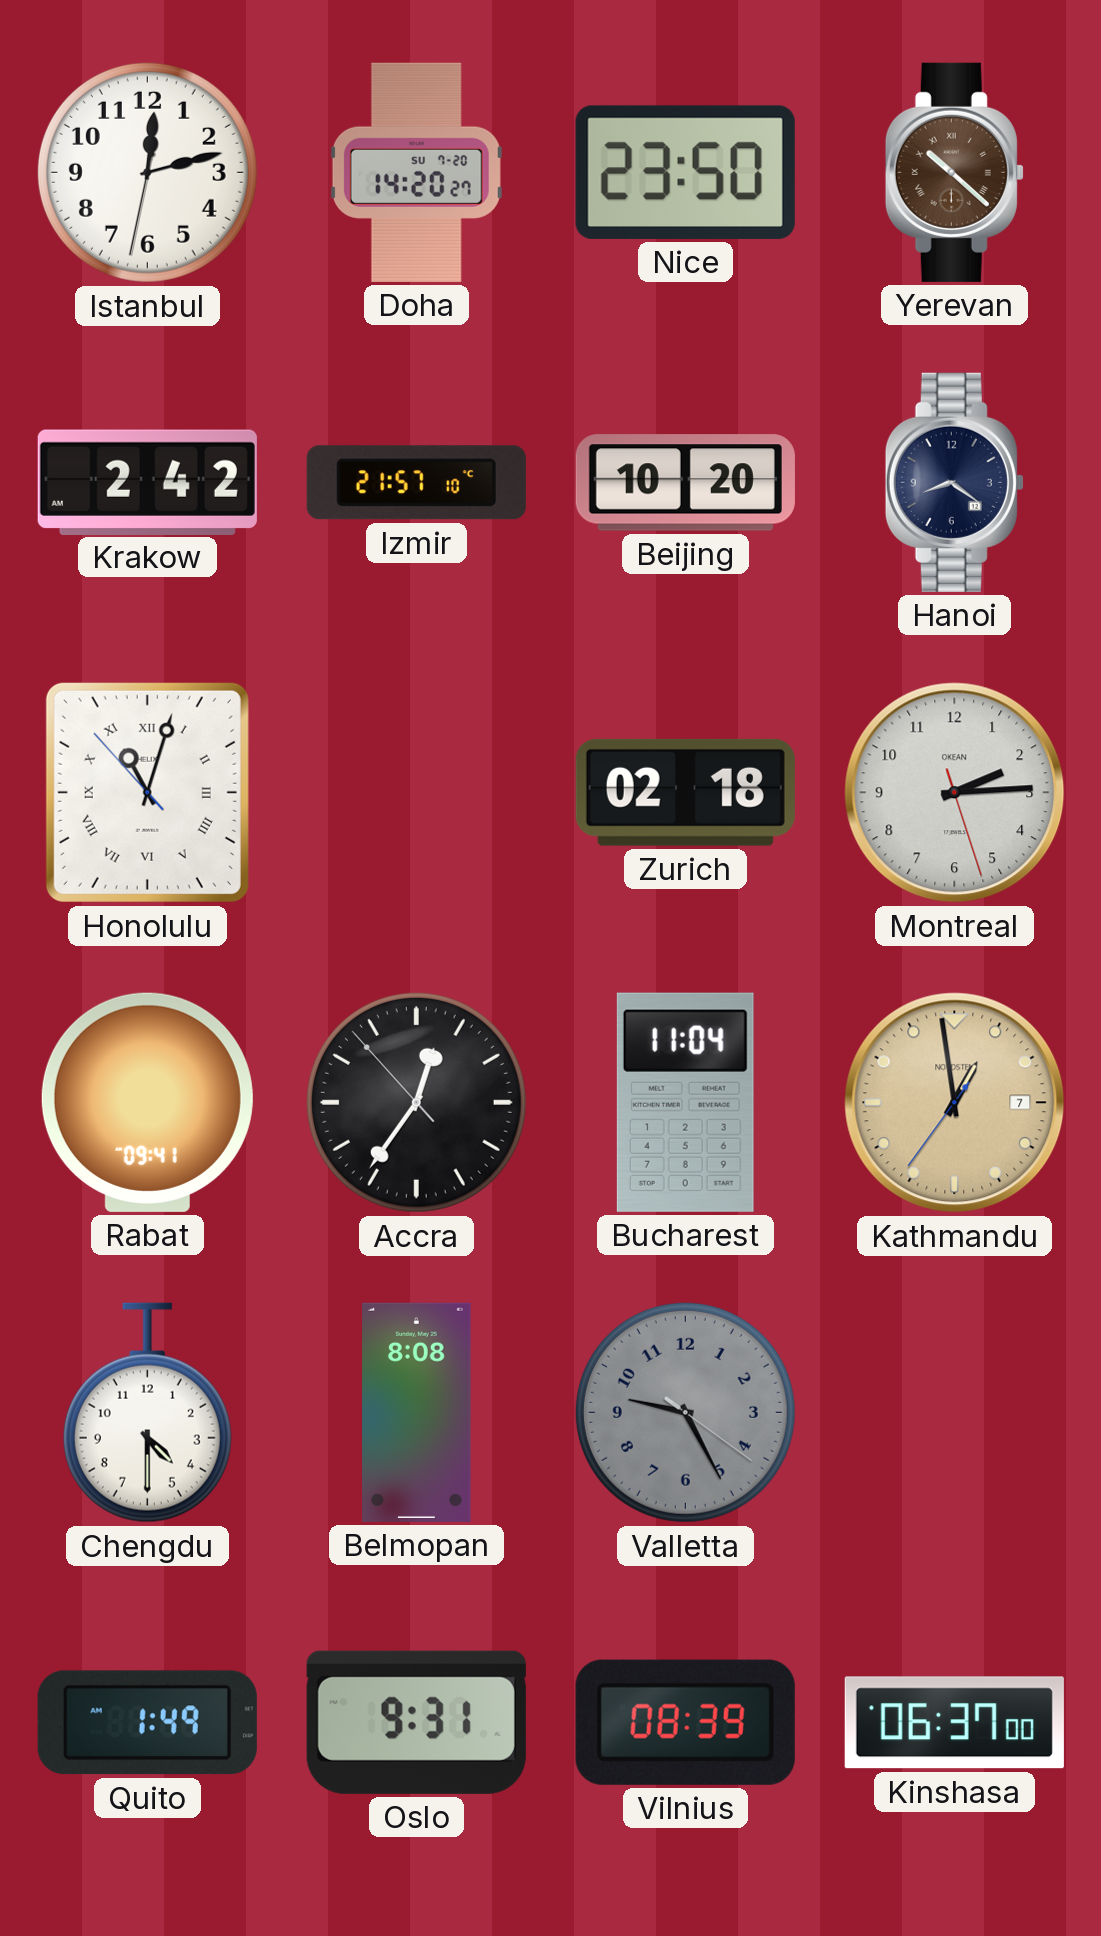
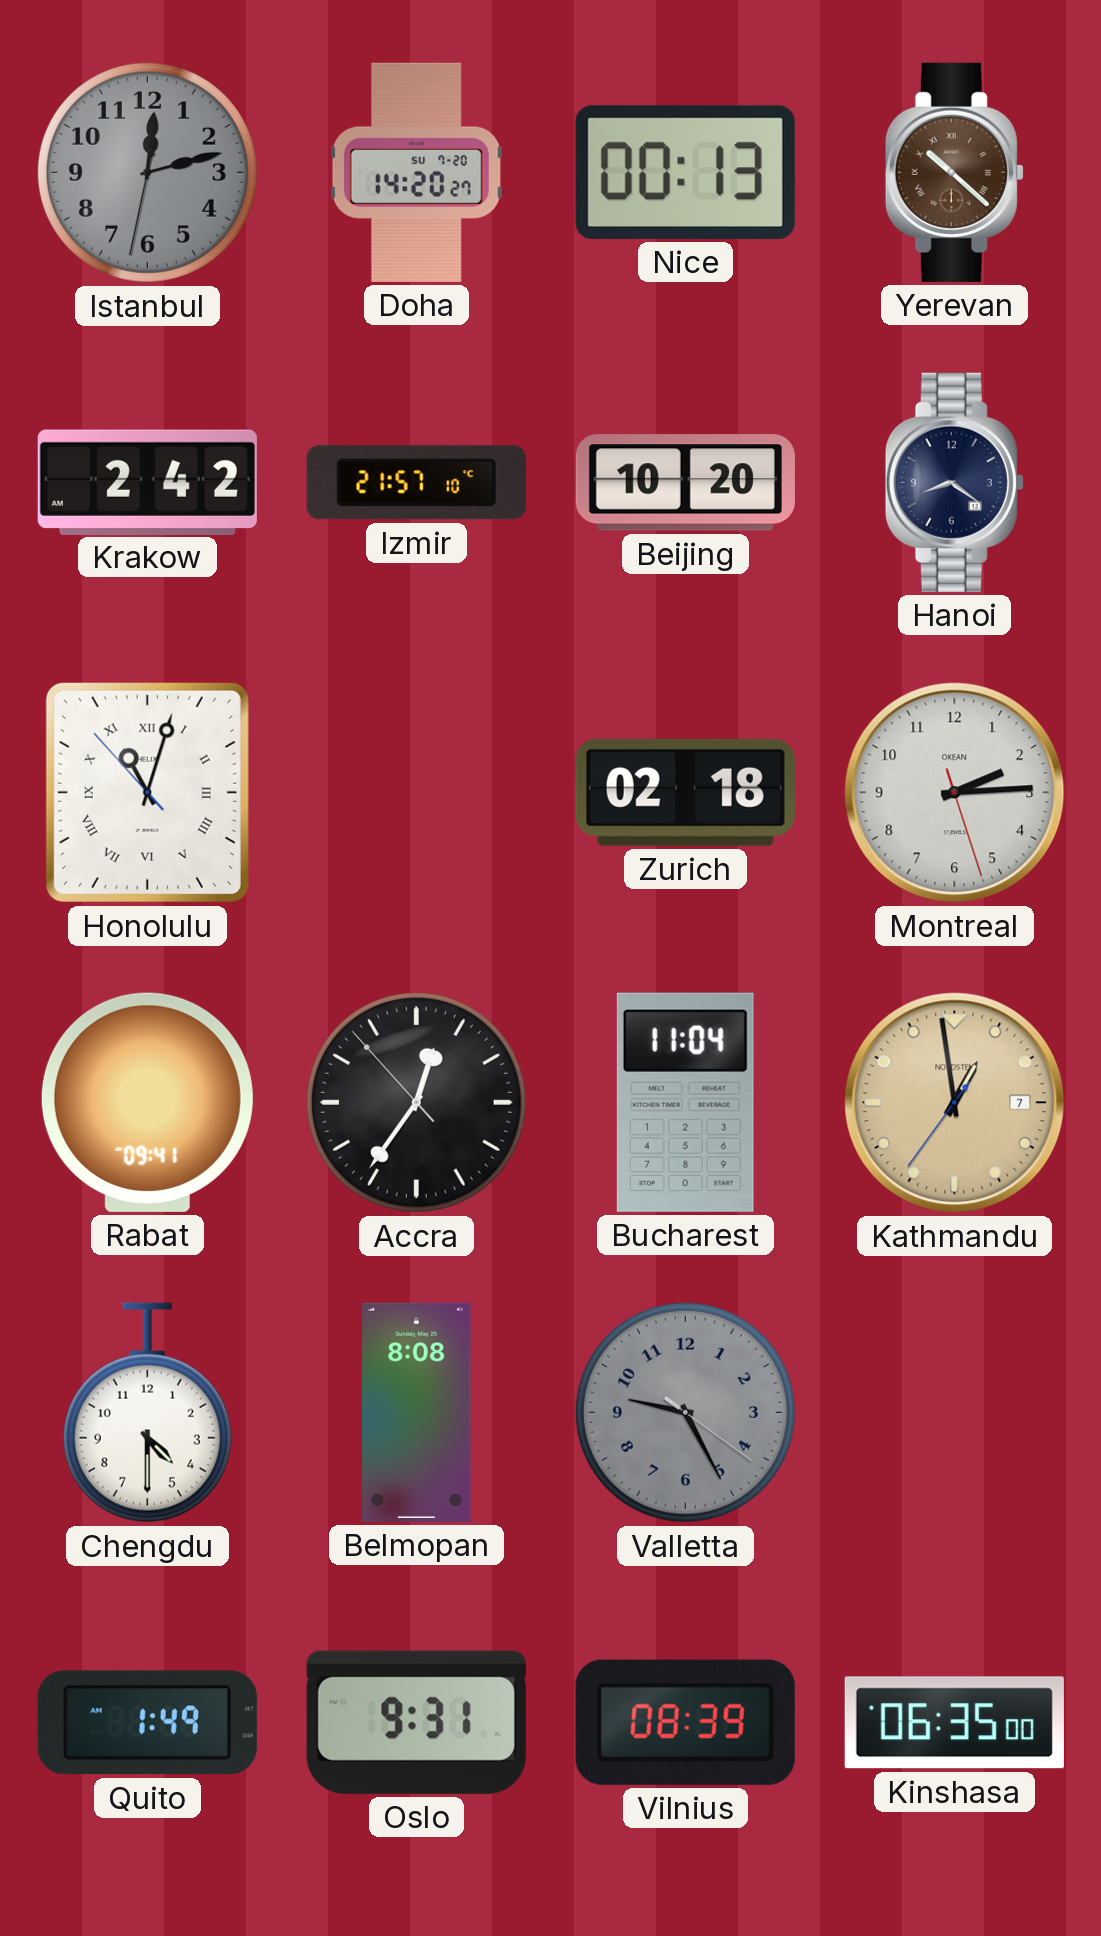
Istanbul dial: white -> grey (147, 172)
Nice: 23:50 -> 00:13 (685, 172)
Kinshasa: 06:37 -> 06:35 (954, 1723)
